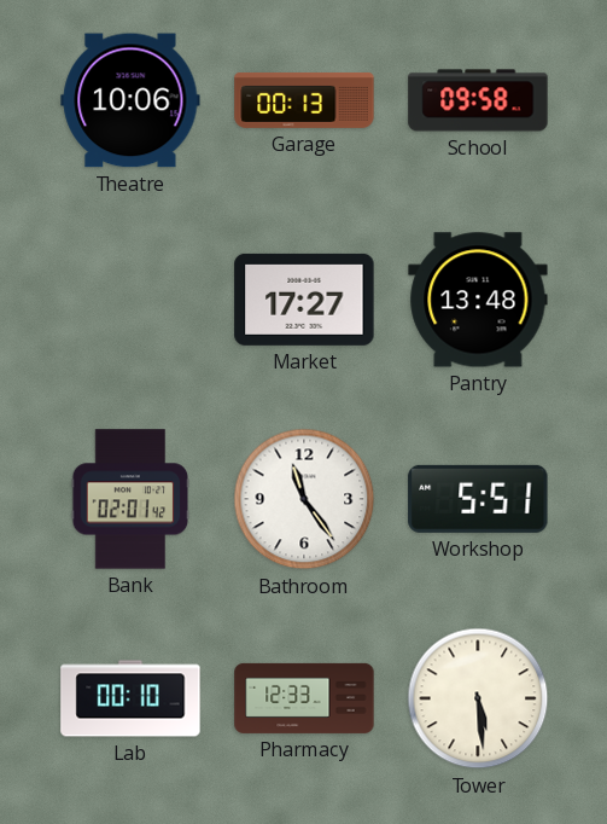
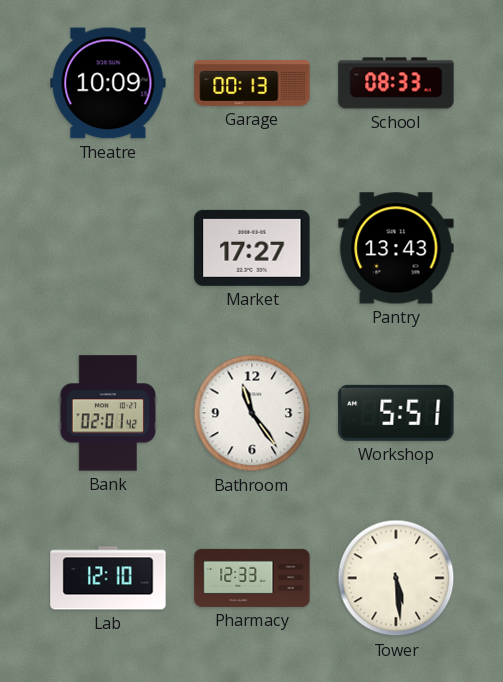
Theatre: 10:06 -> 10:09 (108, 83)
School: 09:58 -> 08:33 (396, 83)
Pantry: 13:48 -> 13:43 (396, 248)
Lab: 00:10 -> 12:10 (108, 578)
